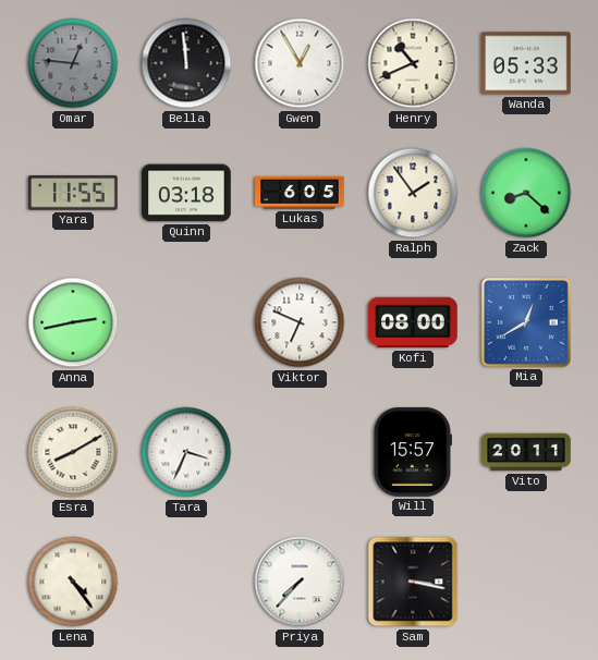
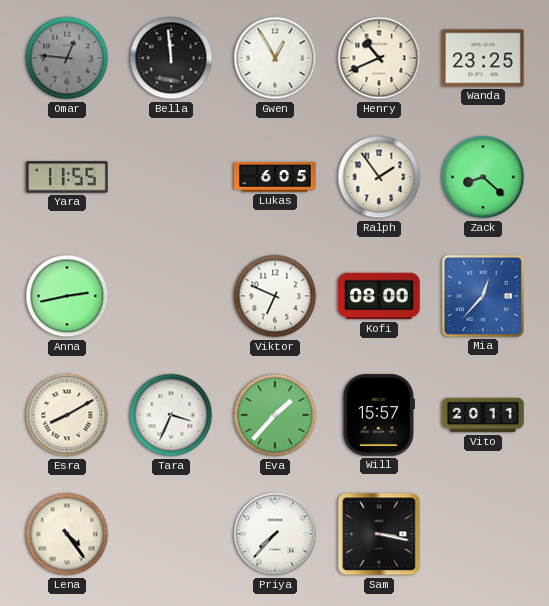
Wanda: 05:33 -> 23:25 (483, 58)
Quinn: 03:18 -> none (186, 193)
Mia: 12:40 -> 12:37 (483, 296)
Eva: none -> 1:37 (275, 415)
